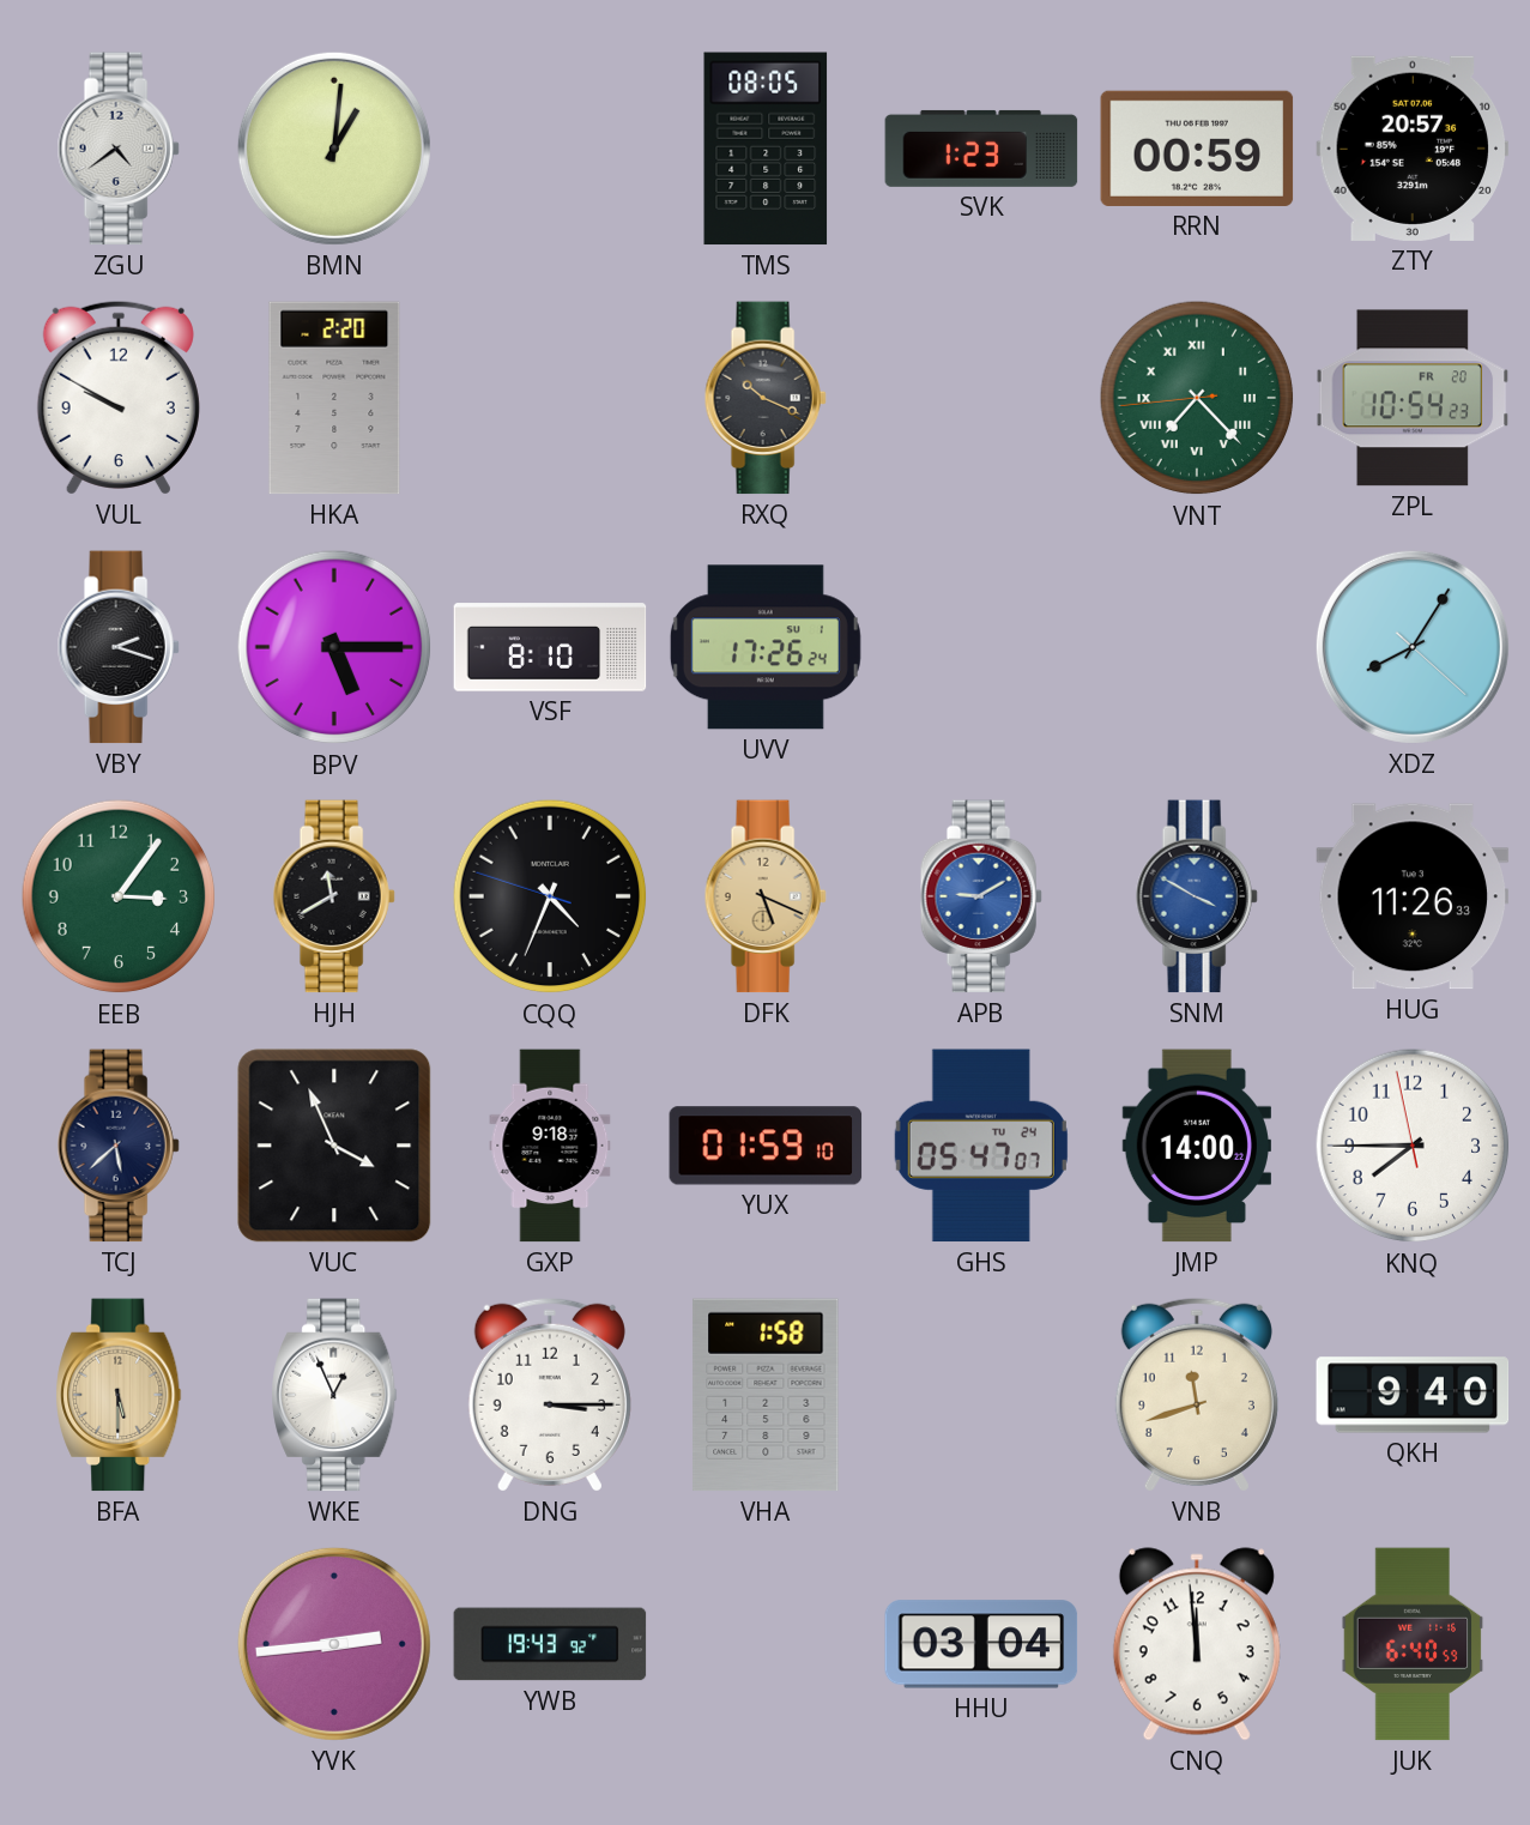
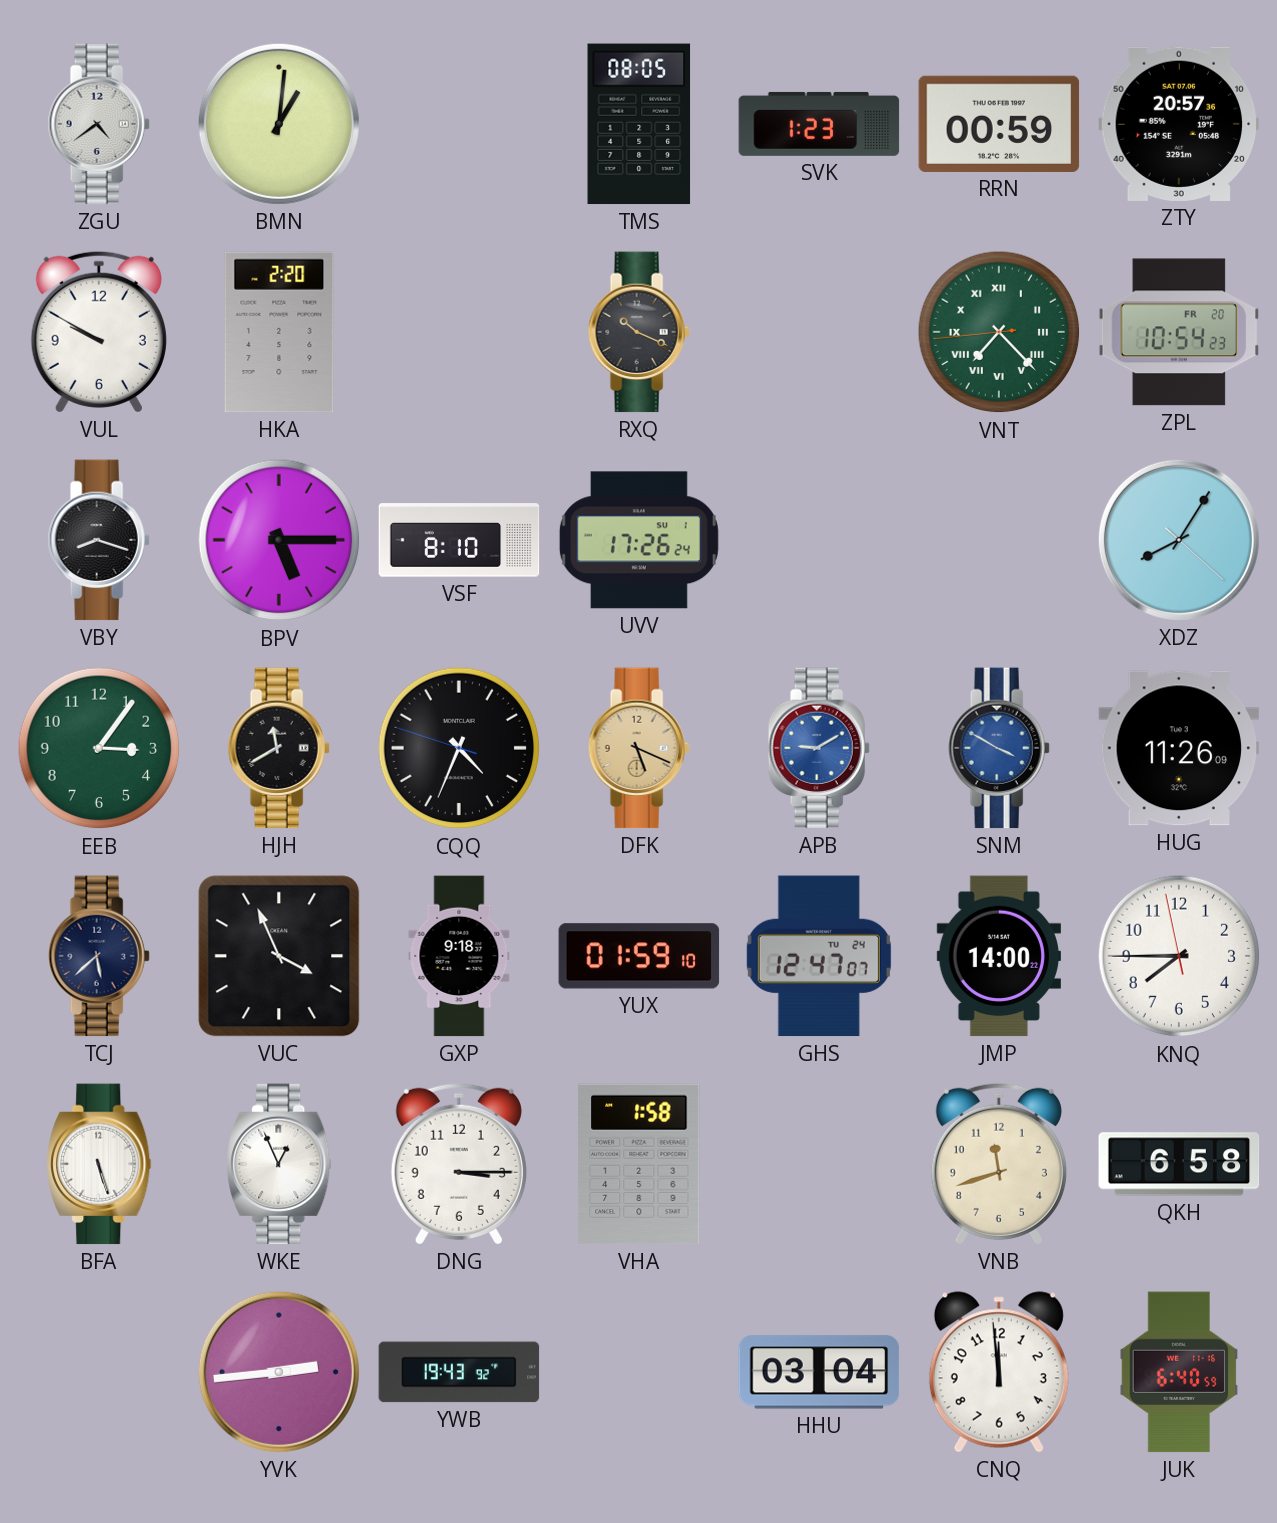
VBY: 2:18 -> 8:18 (99, 540)
HUG: 11:26:33 -> 11:26:09 (1179, 748)
GHS: 05:47 -> 12:47 (819, 956)
BFA: 5:30 -> 5:27 (99, 1164)
BFA dial: champagne -> white (99, 1164)
QKH: 9:40 -> 6:58 (1179, 1164)
